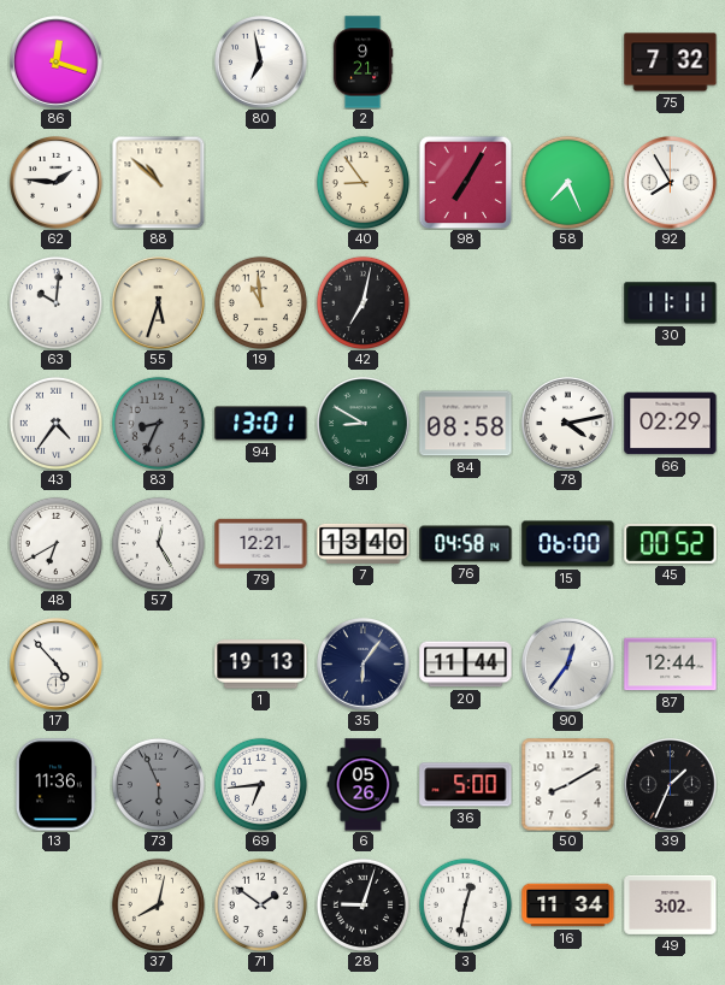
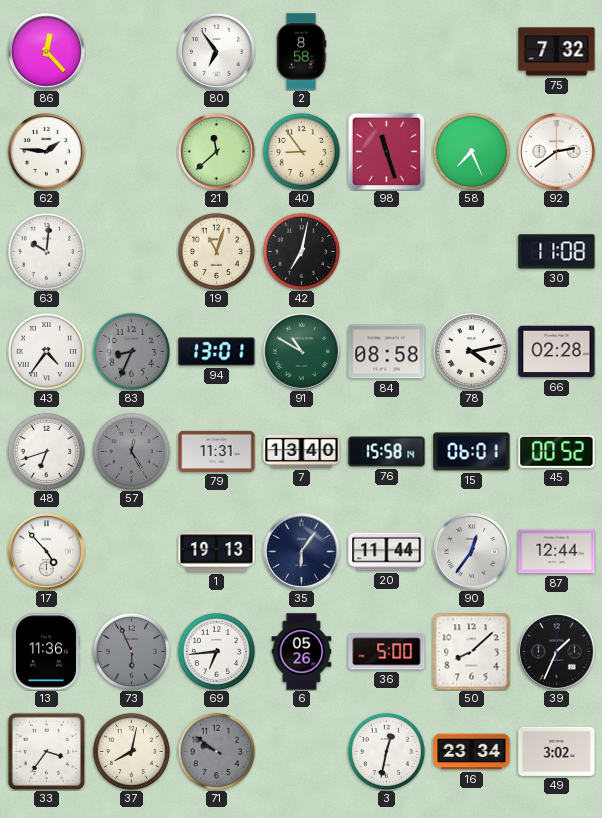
86: 12:18 -> 12:23 (47, 52)
80: 6:58 -> 6:54 (217, 52)
2: 9:21 -> 8:58 (301, 52)
88: 10:52 -> none (158, 182)
21: none -> 11:38 (217, 152)
98: 7:05 -> 11:27 (386, 151)
92: 7:55 -> 2:39 (557, 152)
55: 5:33 -> none (159, 303)
19: 10:59 -> 11:03 (216, 251)
30: 11:11 -> 11:08 (557, 252)
91: 8:50 -> 10:50 (302, 352)
66: 02:29 -> 02:28 (557, 352)
48: 6:40 -> 6:42 (46, 451)
57 dial: white -> grey (131, 451)
79: 12:21 -> 11:31 (217, 451)
76: 04:58 -> 15:58 (387, 452)
15: 06:00 -> 06:01 (472, 452)
50: 8:10 -> 8:08 (471, 651)
33: none -> 3:36 (46, 751)
71: 1:51 -> 9:51 (216, 751)
71 dial: white -> grey (216, 751)
28: 9:03 -> none (362, 904)
16: 11:34 -> 23:34 (472, 752)
